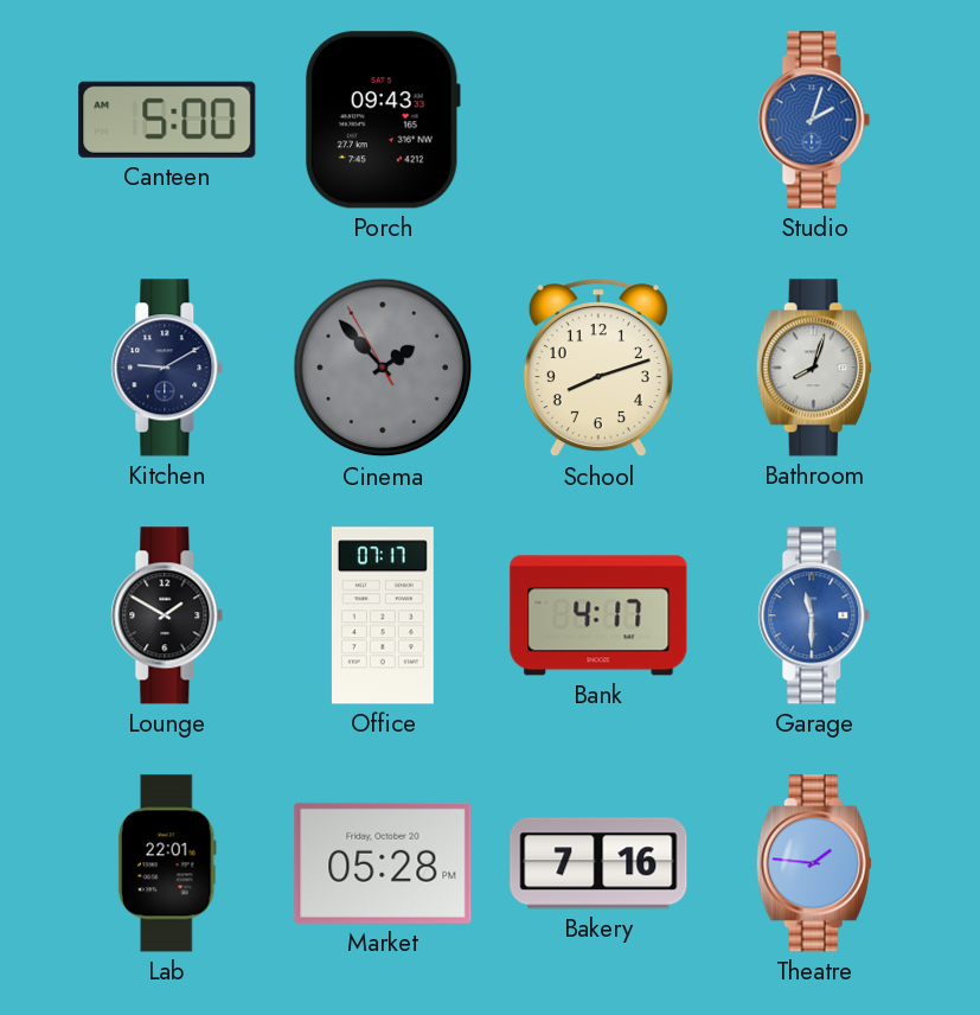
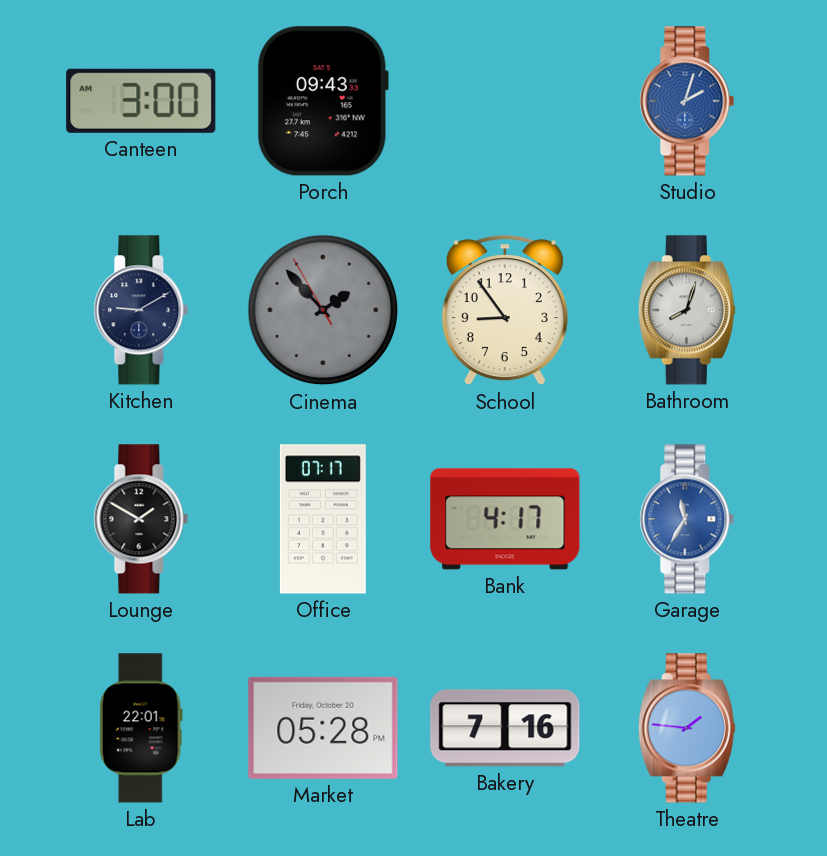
Canteen: 5:00 -> 3:00 (141, 101)
School: 8:12 -> 8:54 (505, 311)
Garage: 11:30 -> 11:35 (687, 519)
